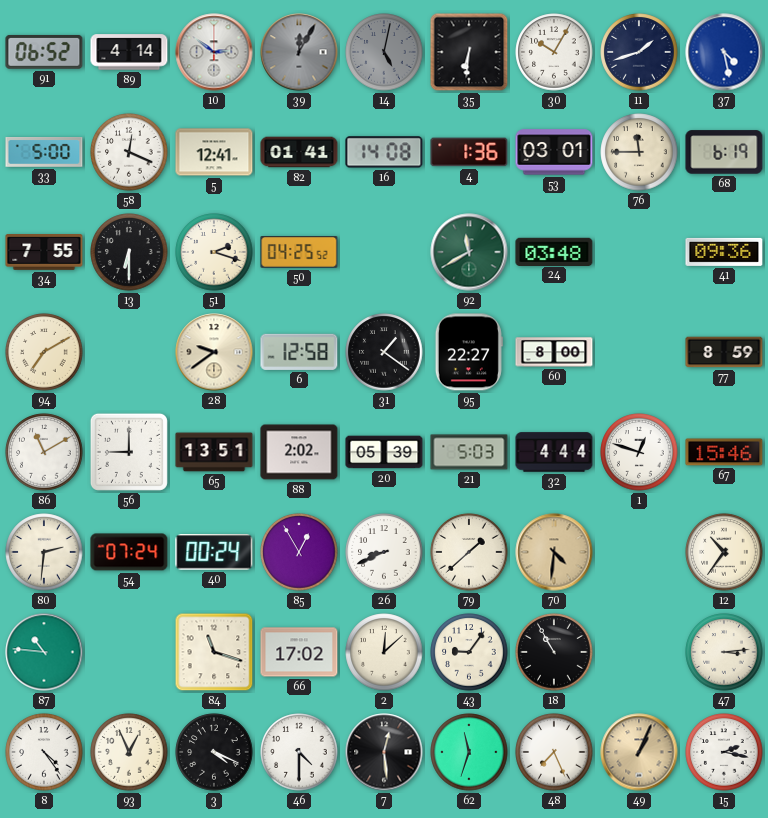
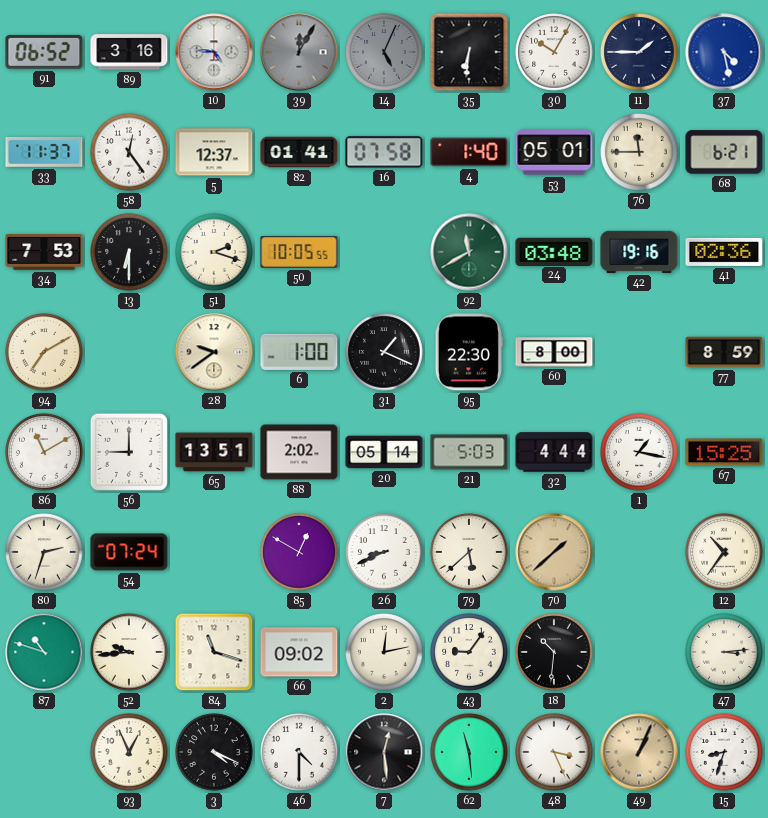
89: 4:14 -> 3:16 (129, 52)
10: 2:51 -> 4:46 (214, 52)
14: 5:02 -> 5:04 (384, 52)
11: 1:42 -> 1:45 (639, 52)
33: 5:00 -> 11:37 (44, 153)
58: 12:19 -> 12:24 (129, 152)
5: 12:41 -> 12:37 (214, 152)
16: 14:08 -> 07:58 (384, 152)
4: 1:36 -> 1:40 (469, 152)
53: 03:01 -> 05:01 (554, 152)
68: 6:19 -> 6:21 (724, 152)
34: 7:55 -> 7:53 (44, 253)
50: 04:25 -> 10:05 (299, 253)
42: none -> 19:16 (639, 252)
41: 09:36 -> 02:36 (724, 252)
6: 12:58 -> 1:00 (299, 352)
31: 1:21 -> 1:19 (384, 352)
95: 22:27 -> 22:30 (469, 352)
20: 05:39 -> 05:14 (384, 452)
1: 12:48 -> 1:17 (639, 452)
67: 15:46 -> 15:25 (724, 452)
80: 2:31 -> 2:33 (44, 552)
40: 00:24 -> none (214, 552)
85: 12:55 -> 12:50 (299, 552)
79: 1:38 -> 5:38 (469, 552)
70: 4:31 -> 1:38 (554, 552)
87: 10:46 -> 10:48 (44, 652)
52: none -> 9:44 (129, 652)
66: 17:02 -> 09:02 (299, 652)
2: 12:08 -> 12:13 (384, 652)
18: 10:55 -> 10:31 (554, 652)
8: 4:24 -> none (44, 752)
62: 11:33 -> 11:29 (469, 752)
48: 7:26 -> 3:26 (554, 752)
15: 2:17 -> 8:33 (724, 752)
